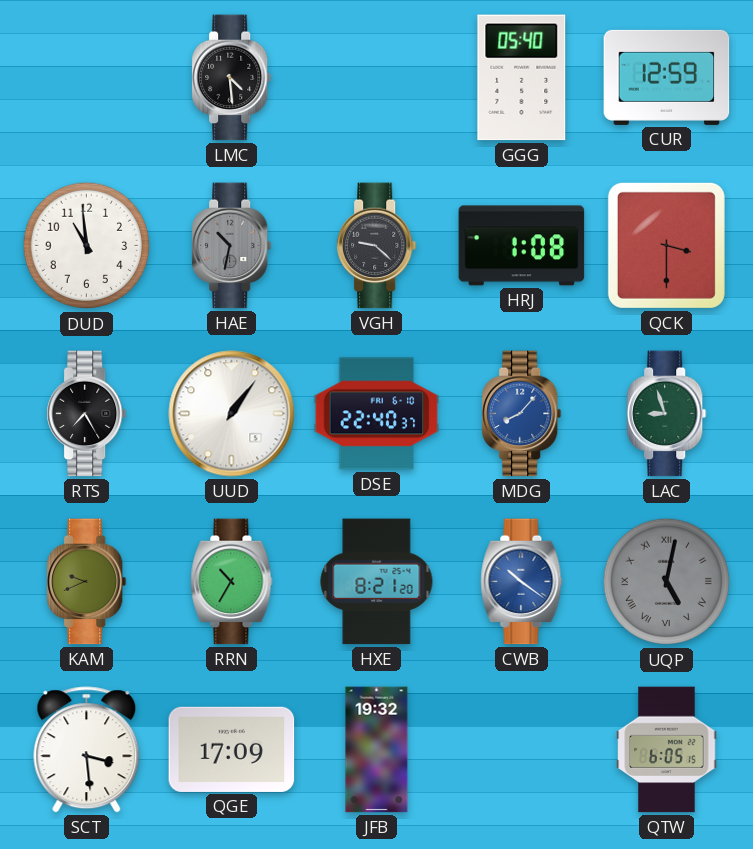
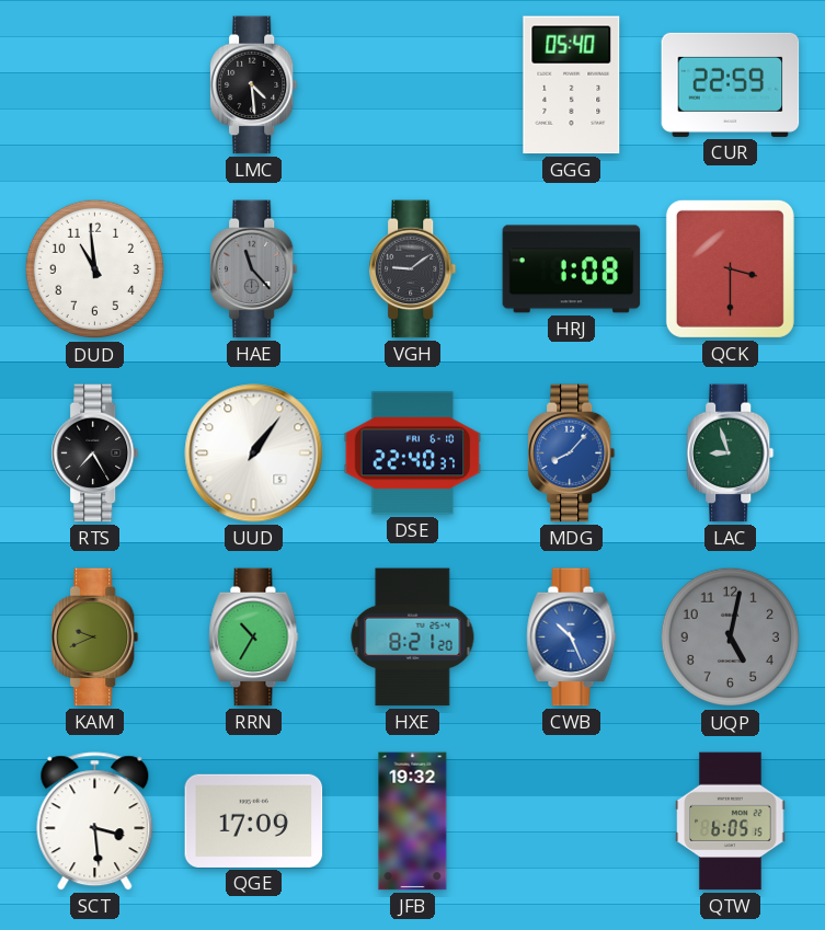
CUR: 12:59 -> 22:59 (731, 84)
HAE: 10:32 -> 11:23 (254, 269)
VGH: 9:22 -> 9:09 (413, 269)
CWB: 10:21 -> 10:26 (572, 638)
UQP numerals: Roman -> Arabic (731, 638)
